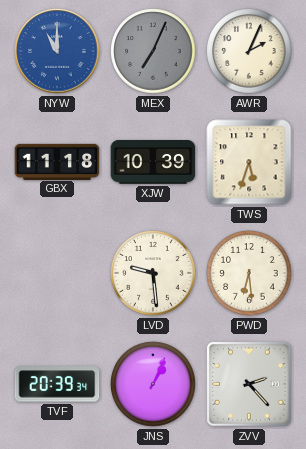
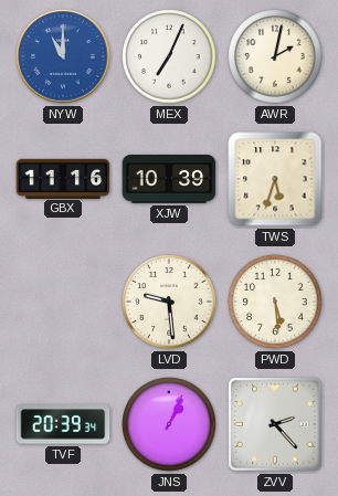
MEX dial: grey -> white (169, 56)
AWR: 2:04 -> 2:02 (275, 56)
GBX: 11:18 -> 11:16 (63, 178)
PWD: 6:29 -> 5:29 (275, 302)
